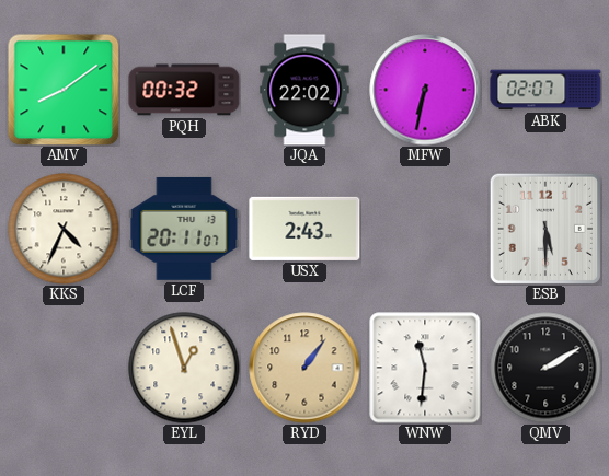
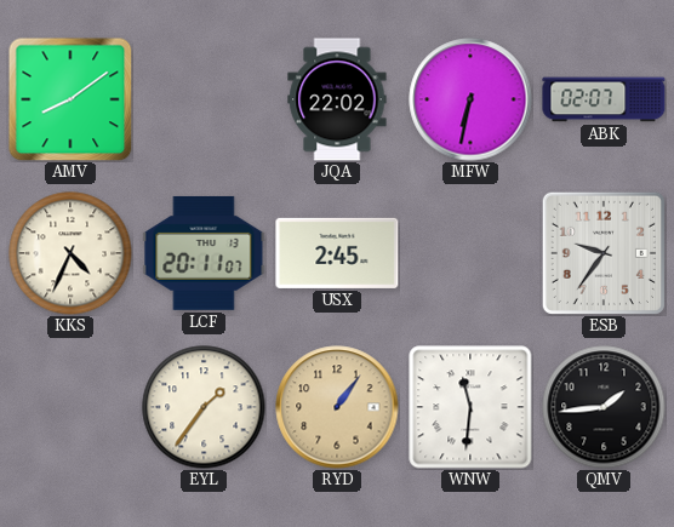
PQH: 00:32 -> none (184, 90)
USX: 2:43 -> 2:45 (337, 253)
ESB: 5:30 -> 9:36 (604, 253)
EYL: 12:57 -> 1:36 (204, 407)
QMV: 2:10 -> 1:44 (604, 407)
